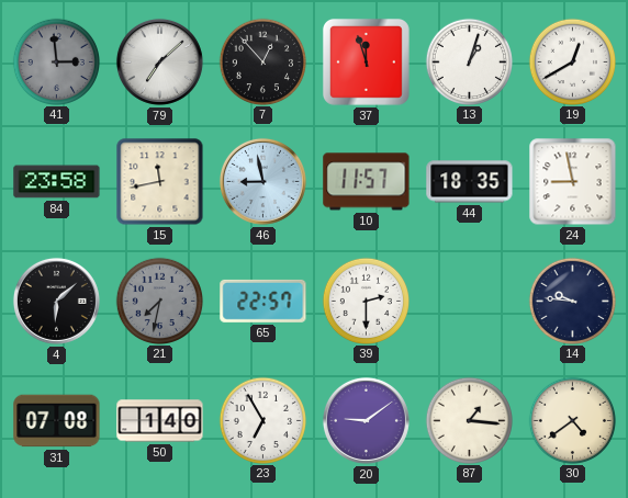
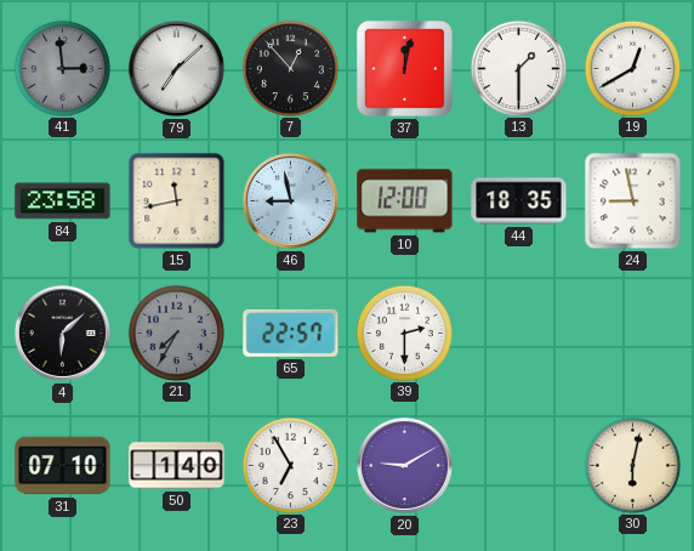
37: 11:57 -> 12:02 (404, 68)
13: 1:03 -> 1:30 (518, 68)
10: 11:57 -> 12:00 (405, 201)
21: 7:32 -> 7:35 (176, 333)
14: 9:46 -> none (572, 301)
31: 07:08 -> 07:10 (63, 466)
20: 9:09 -> 9:10 (404, 465)
87: 1:16 -> none (469, 420)
30: 4:39 -> 6:02 (632, 465)
